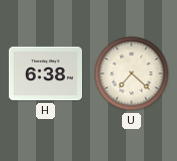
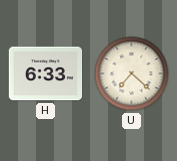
H: 6:38 -> 6:33 (46, 74)
